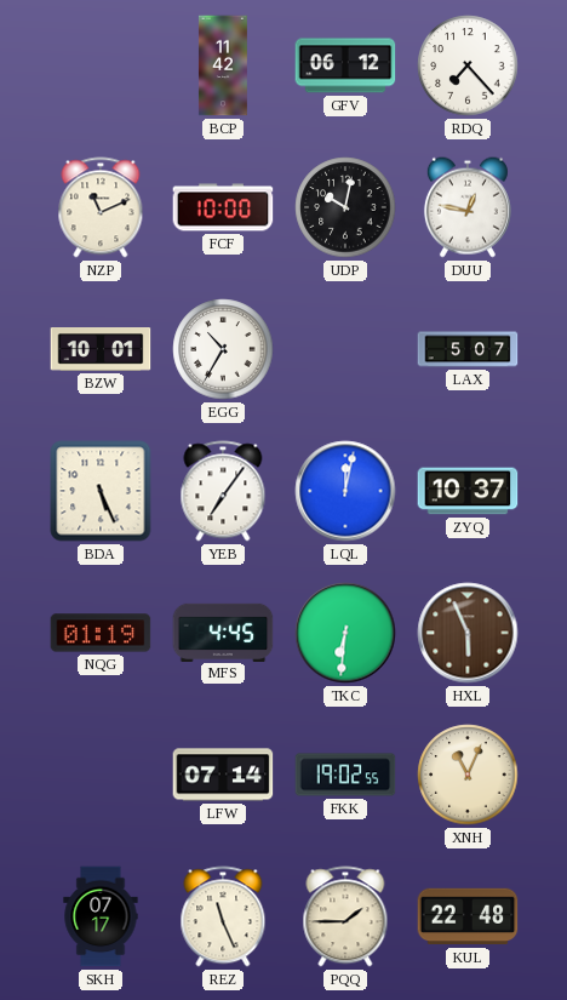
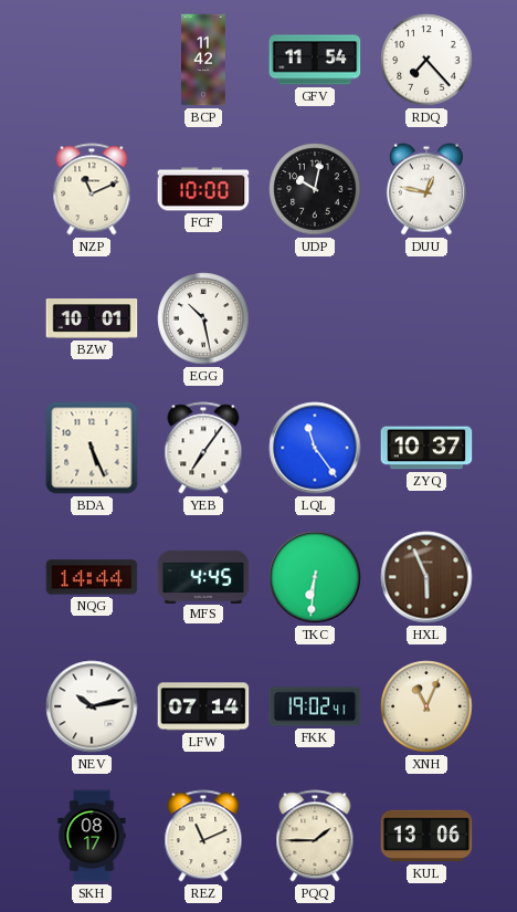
GFV: 06:12 -> 11:54 (315, 60)
EGG: 10:35 -> 10:28 (203, 318)
LAX: 5:07 -> none (468, 349)
LQL: 12:02 -> 11:24 (315, 448)
NQG: 01:19 -> 14:44 (92, 577)
NEV: none -> 10:13 (92, 706)
FKK: 19:02:55 -> 19:02:41 (315, 706)
SKH: 07:17 -> 08:17 (92, 836)
REZ: 11:26 -> 11:11 (203, 836)
KUL: 22:48 -> 13:06 (426, 836)
